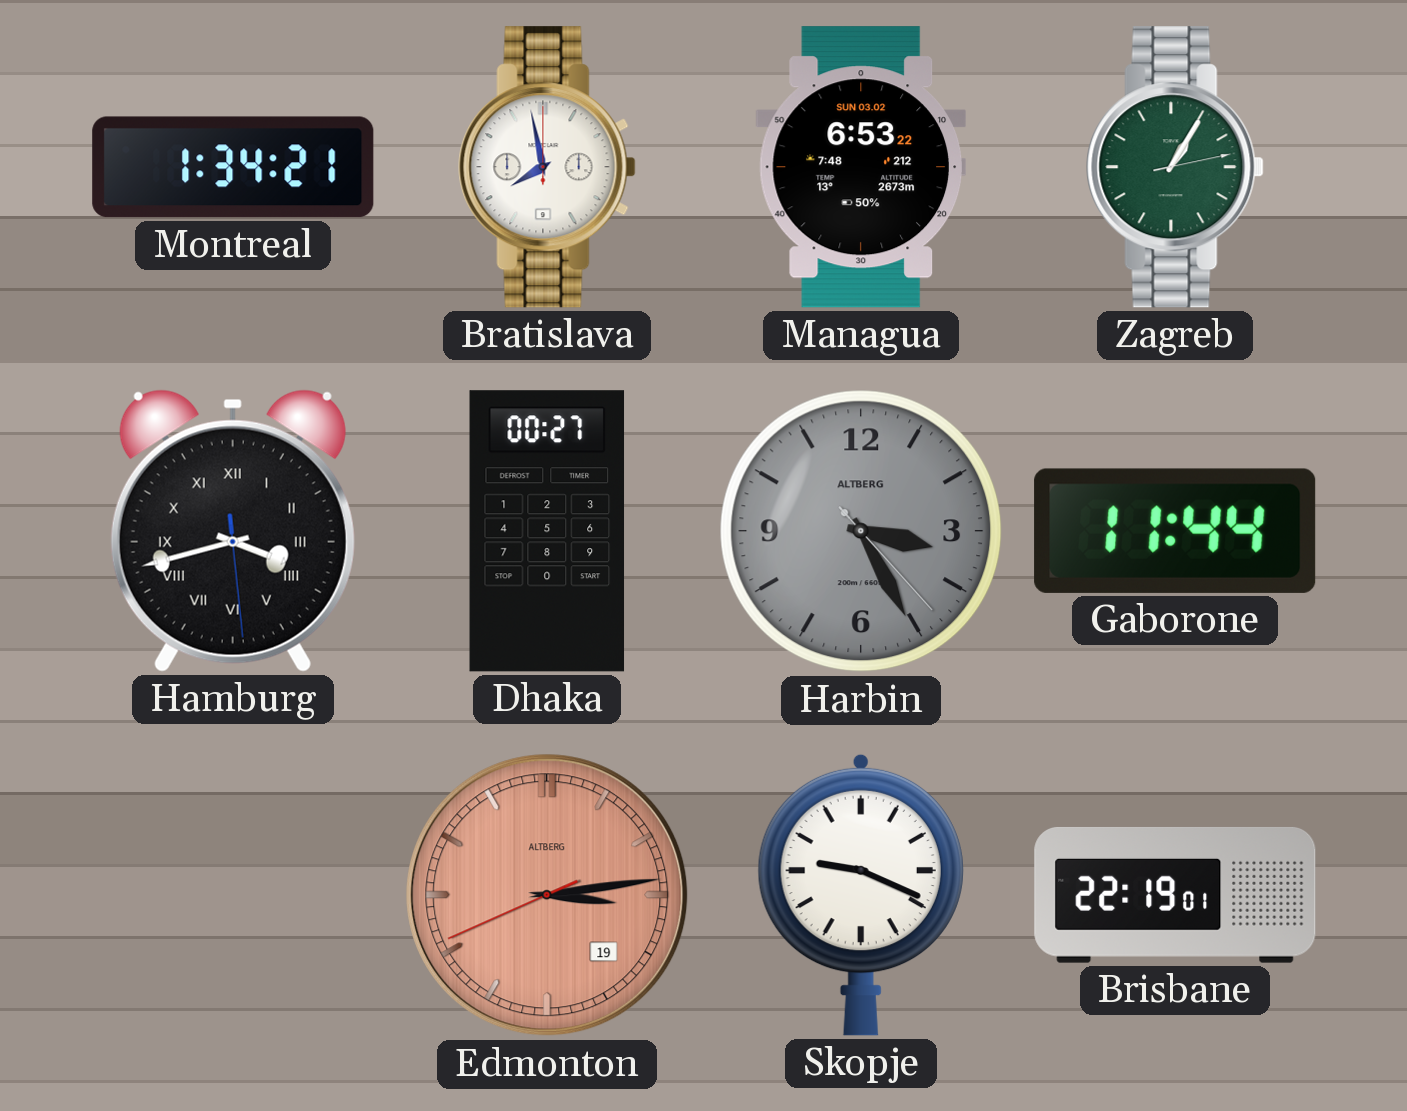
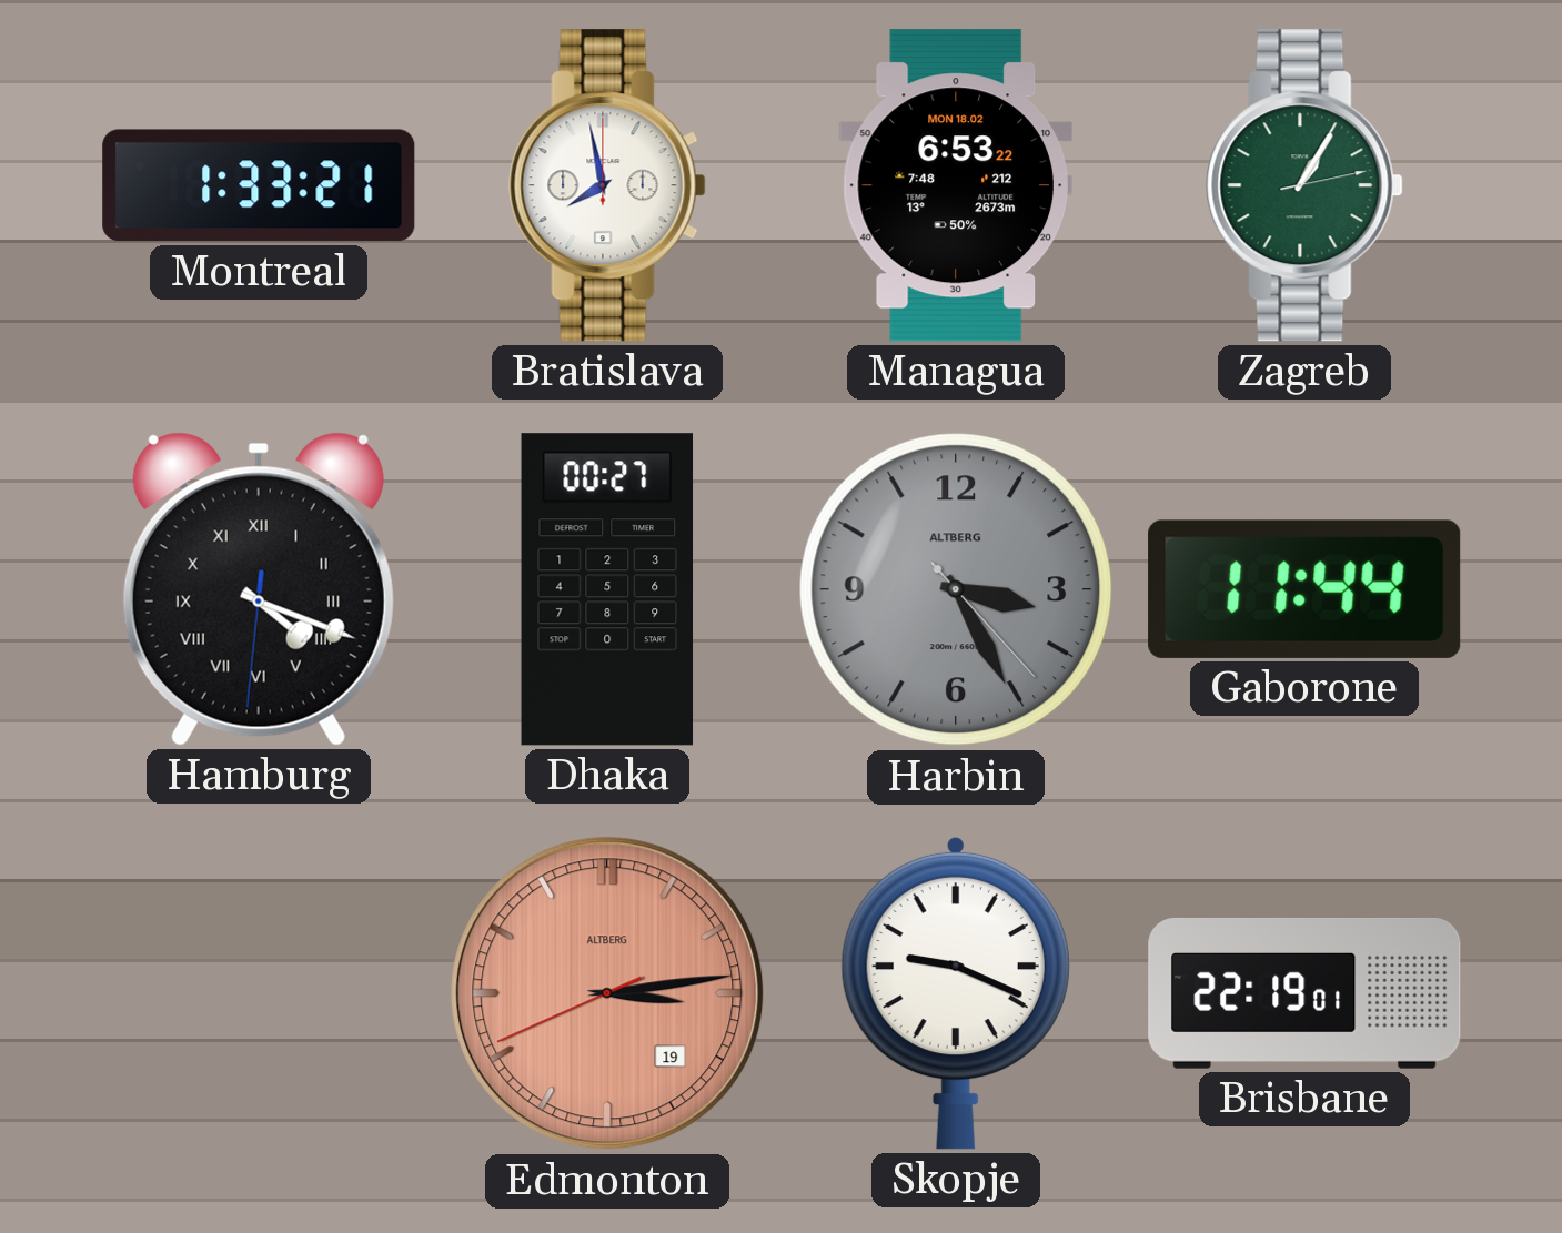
Montreal: 1:34 -> 1:33 (259, 185)
Managua date: SUN 03.02 -> MON 18.02 (955, 185)
Hamburg: 3:42 -> 4:18 (259, 589)
